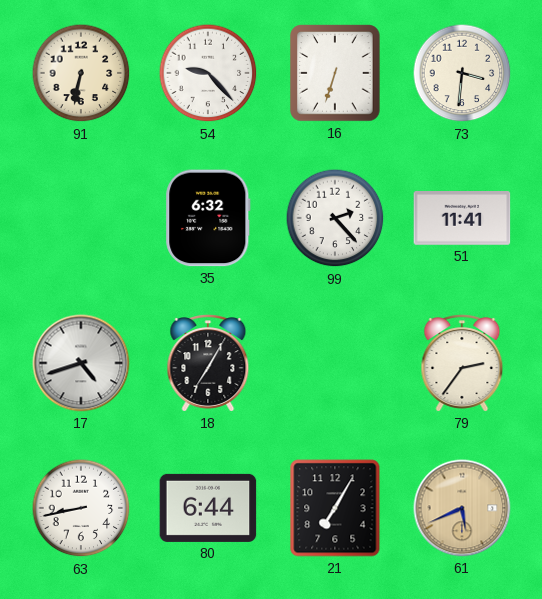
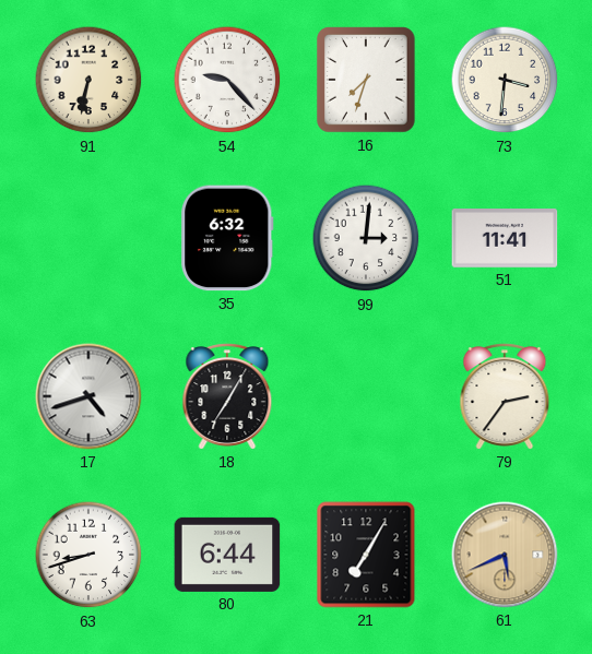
16: 6:33 -> 7:33 (366, 80)
99: 2:23 -> 3:01 (366, 238)
63: 8:43 -> 8:42 (88, 555)
